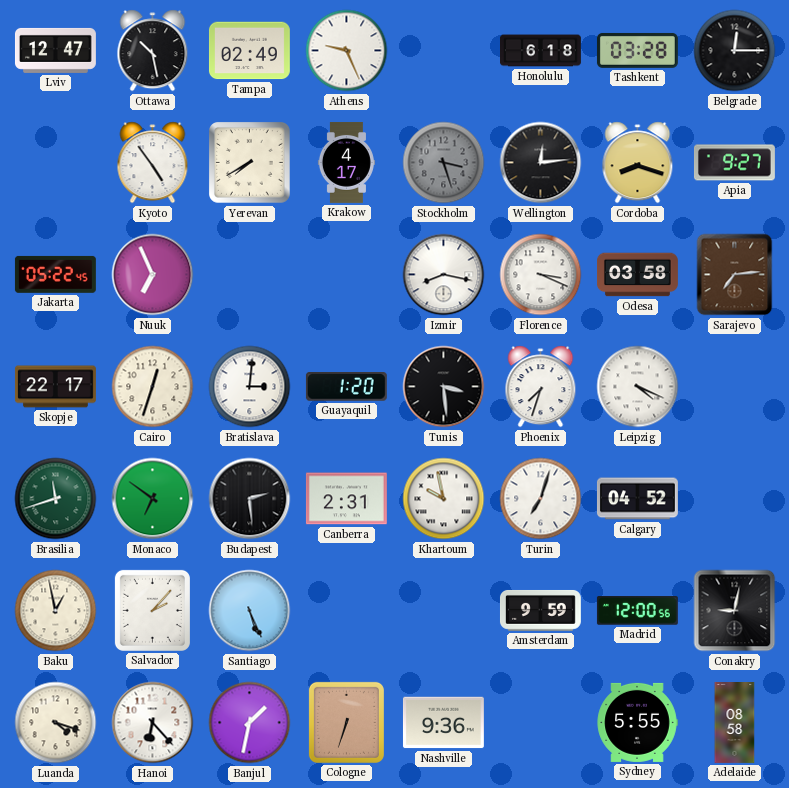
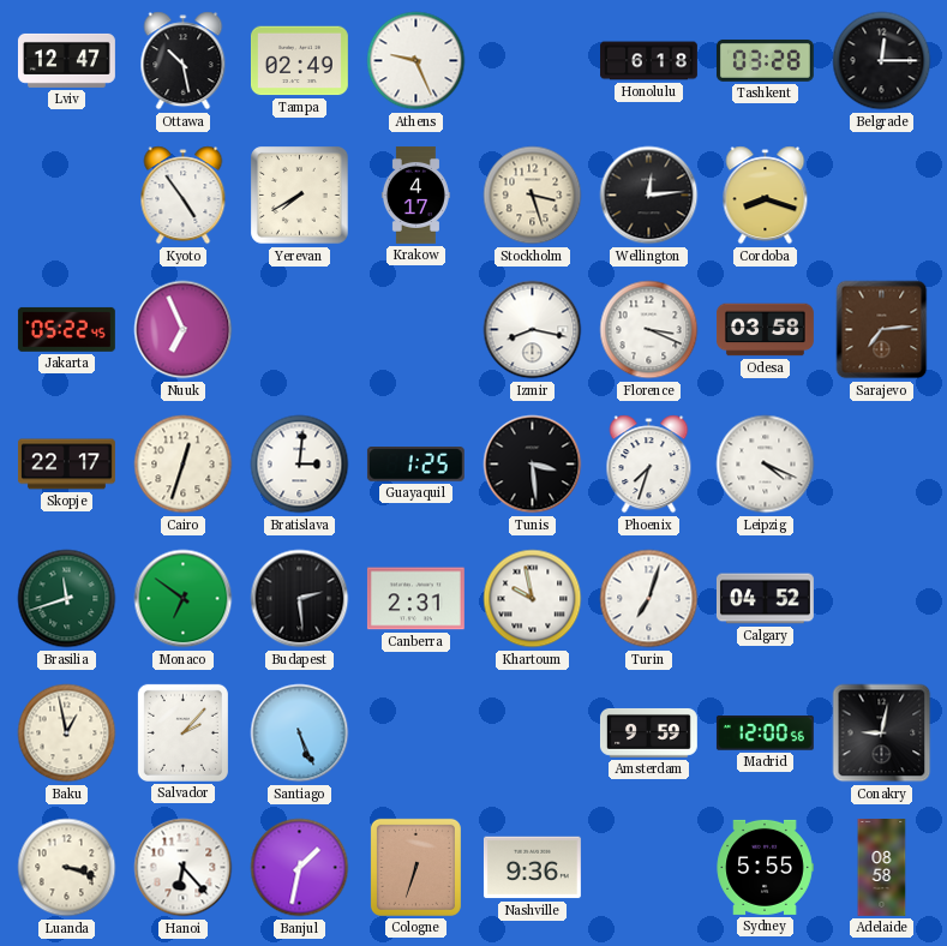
Stockholm dial: grey -> cream (533, 196)
Apia: 9:27 -> none (734, 163)
Guayaquil: 1:20 -> 1:25 (415, 465)
Luanda: 4:18 -> 3:18 (67, 868)
